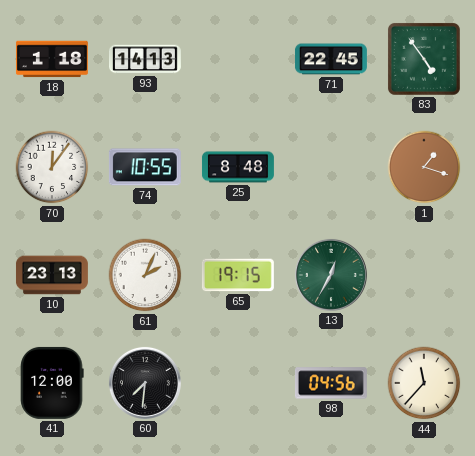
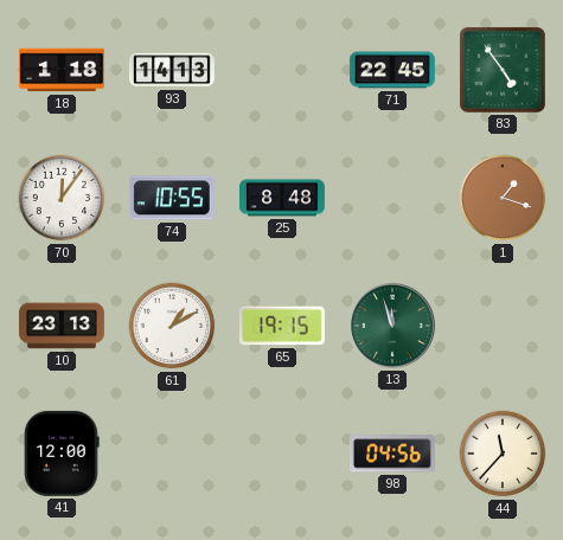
61: 2:04 -> 1:10 (172, 326)
13: 12:35 -> 11:57 (392, 326)
60: 7:31 -> none (145, 383)
